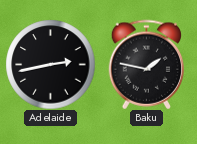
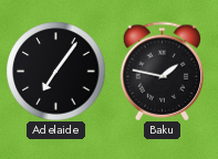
Adelaide: 2:43 -> 7:06 (55, 71)
